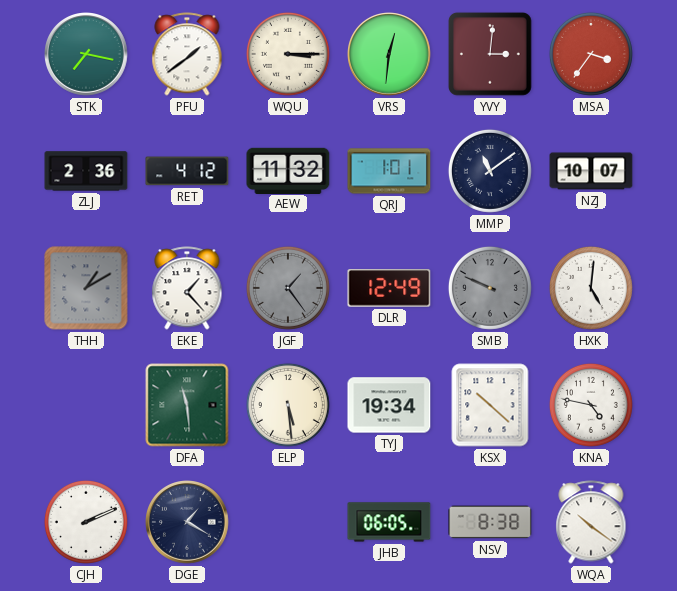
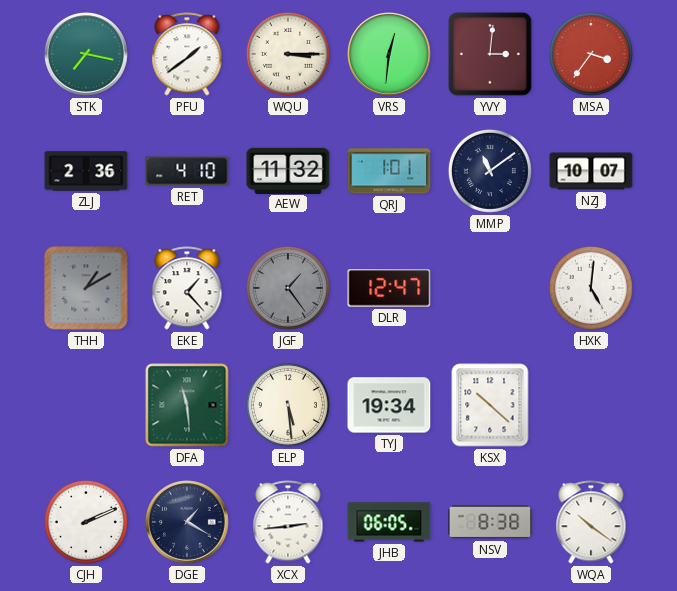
RET: 4:12 -> 4:10 (187, 171)
DLR: 12:49 -> 12:47 (389, 288)
SMB: 9:49 -> none (490, 288)
KNA: 4:47 -> none (591, 405)
XCX: none -> 2:44 (288, 522)
